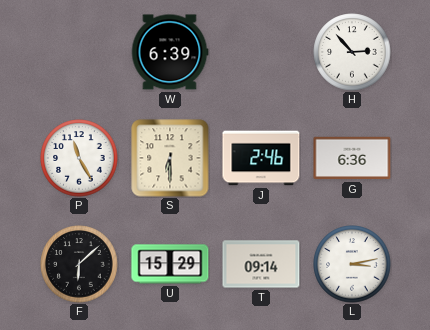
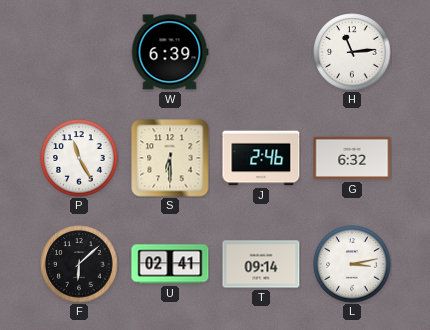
H: 2:53 -> 11:14 (352, 52)
G: 6:36 -> 6:32 (352, 158)
U: 15:29 -> 02:41 (170, 264)
